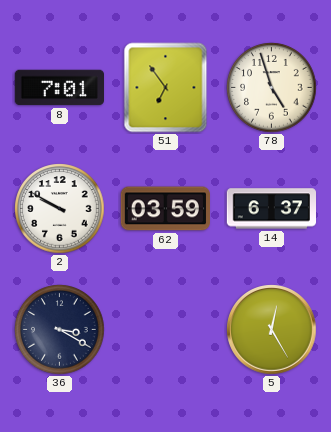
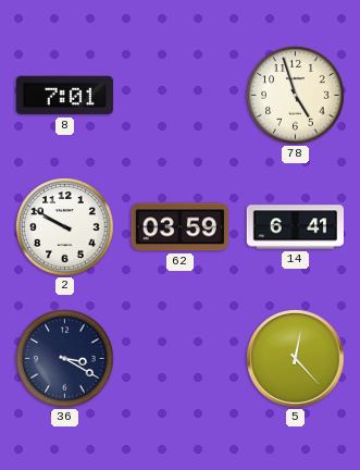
51: 6:54 -> none (166, 88)
14: 6:37 -> 6:41 (295, 227)
5: 12:25 -> 12:23 (296, 359)
